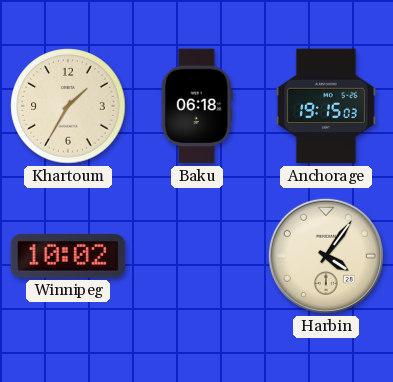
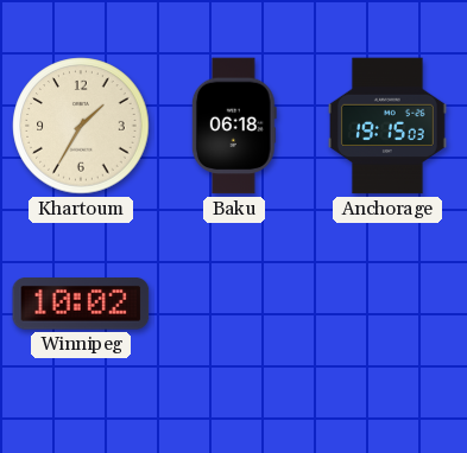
Harbin: 4:06 -> none (326, 256)
